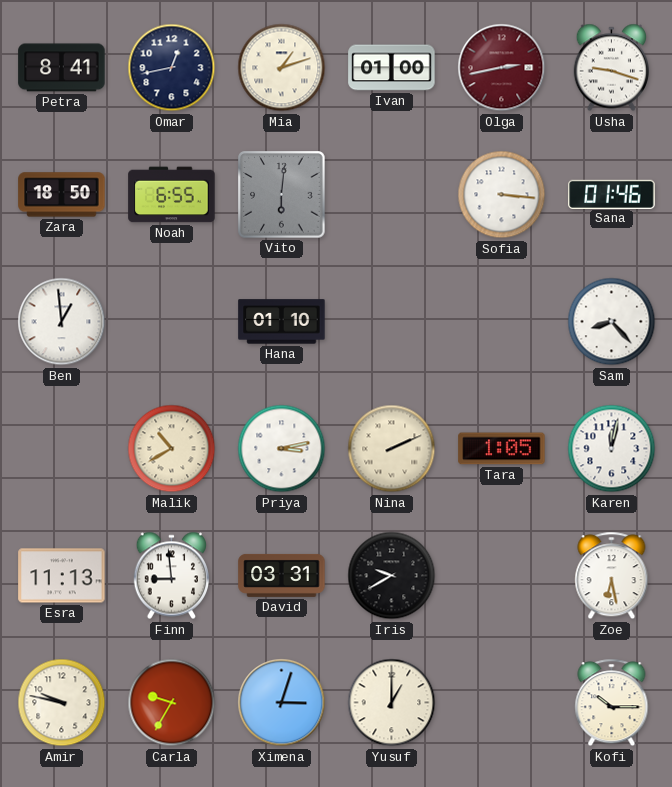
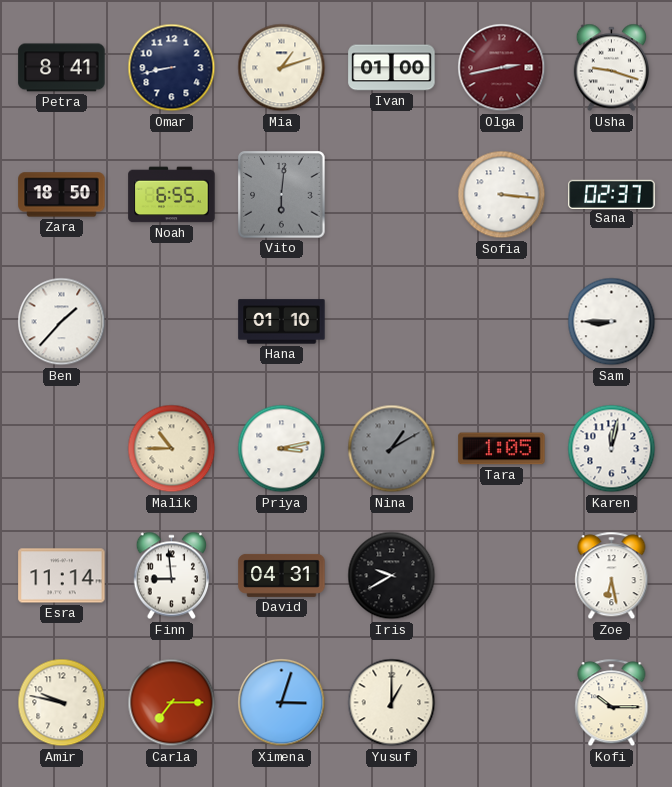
Omar: 12:43 -> 8:43 (172, 68)
Sana: 01:46 -> 02:37 (612, 194)
Ben: 12:59 -> 1:37 (62, 322)
Sam: 8:23 -> 8:45 (612, 322)
Malik: 10:40 -> 10:45 (172, 449)
Nina: 2:11 -> 1:10 (392, 449)
Nina dial: cream -> grey (392, 449)
Esra: 11:13 -> 11:14 (62, 576)
David: 03:31 -> 04:31 (282, 575)
Carla: 9:35 -> 7:15 (172, 703)
